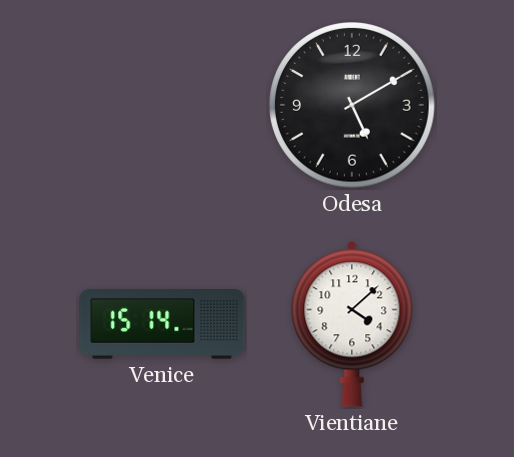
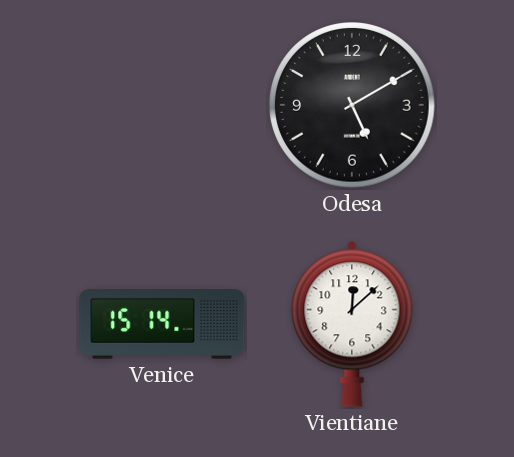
Vientiane: 4:08 -> 12:08 (352, 324)
